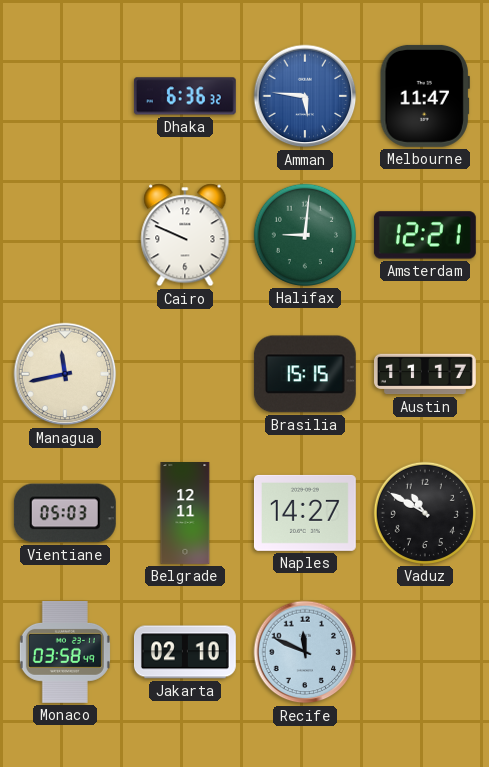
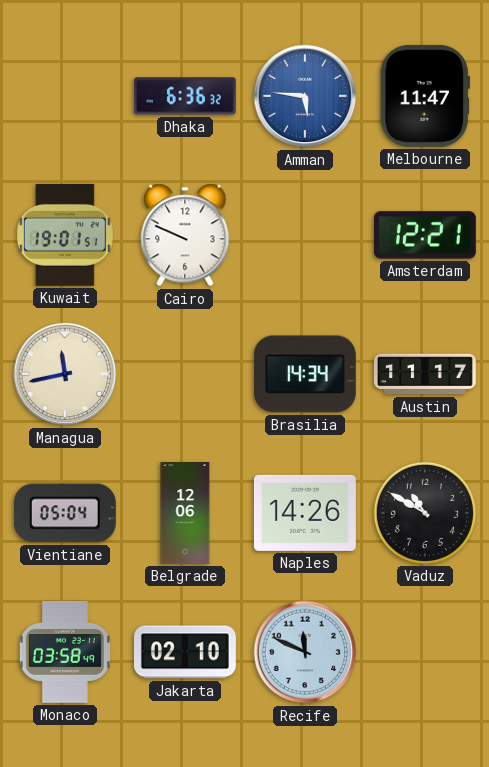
Kuwait: none -> 19:01 (65, 235)
Halifax: 9:01 -> none (305, 235)
Brasilia: 15:15 -> 14:34 (305, 374)
Vientiane: 05:03 -> 05:04 (65, 513)
Belgrade: 12:11 -> 12:06 (185, 514)
Naples: 14:27 -> 14:26 (305, 513)
